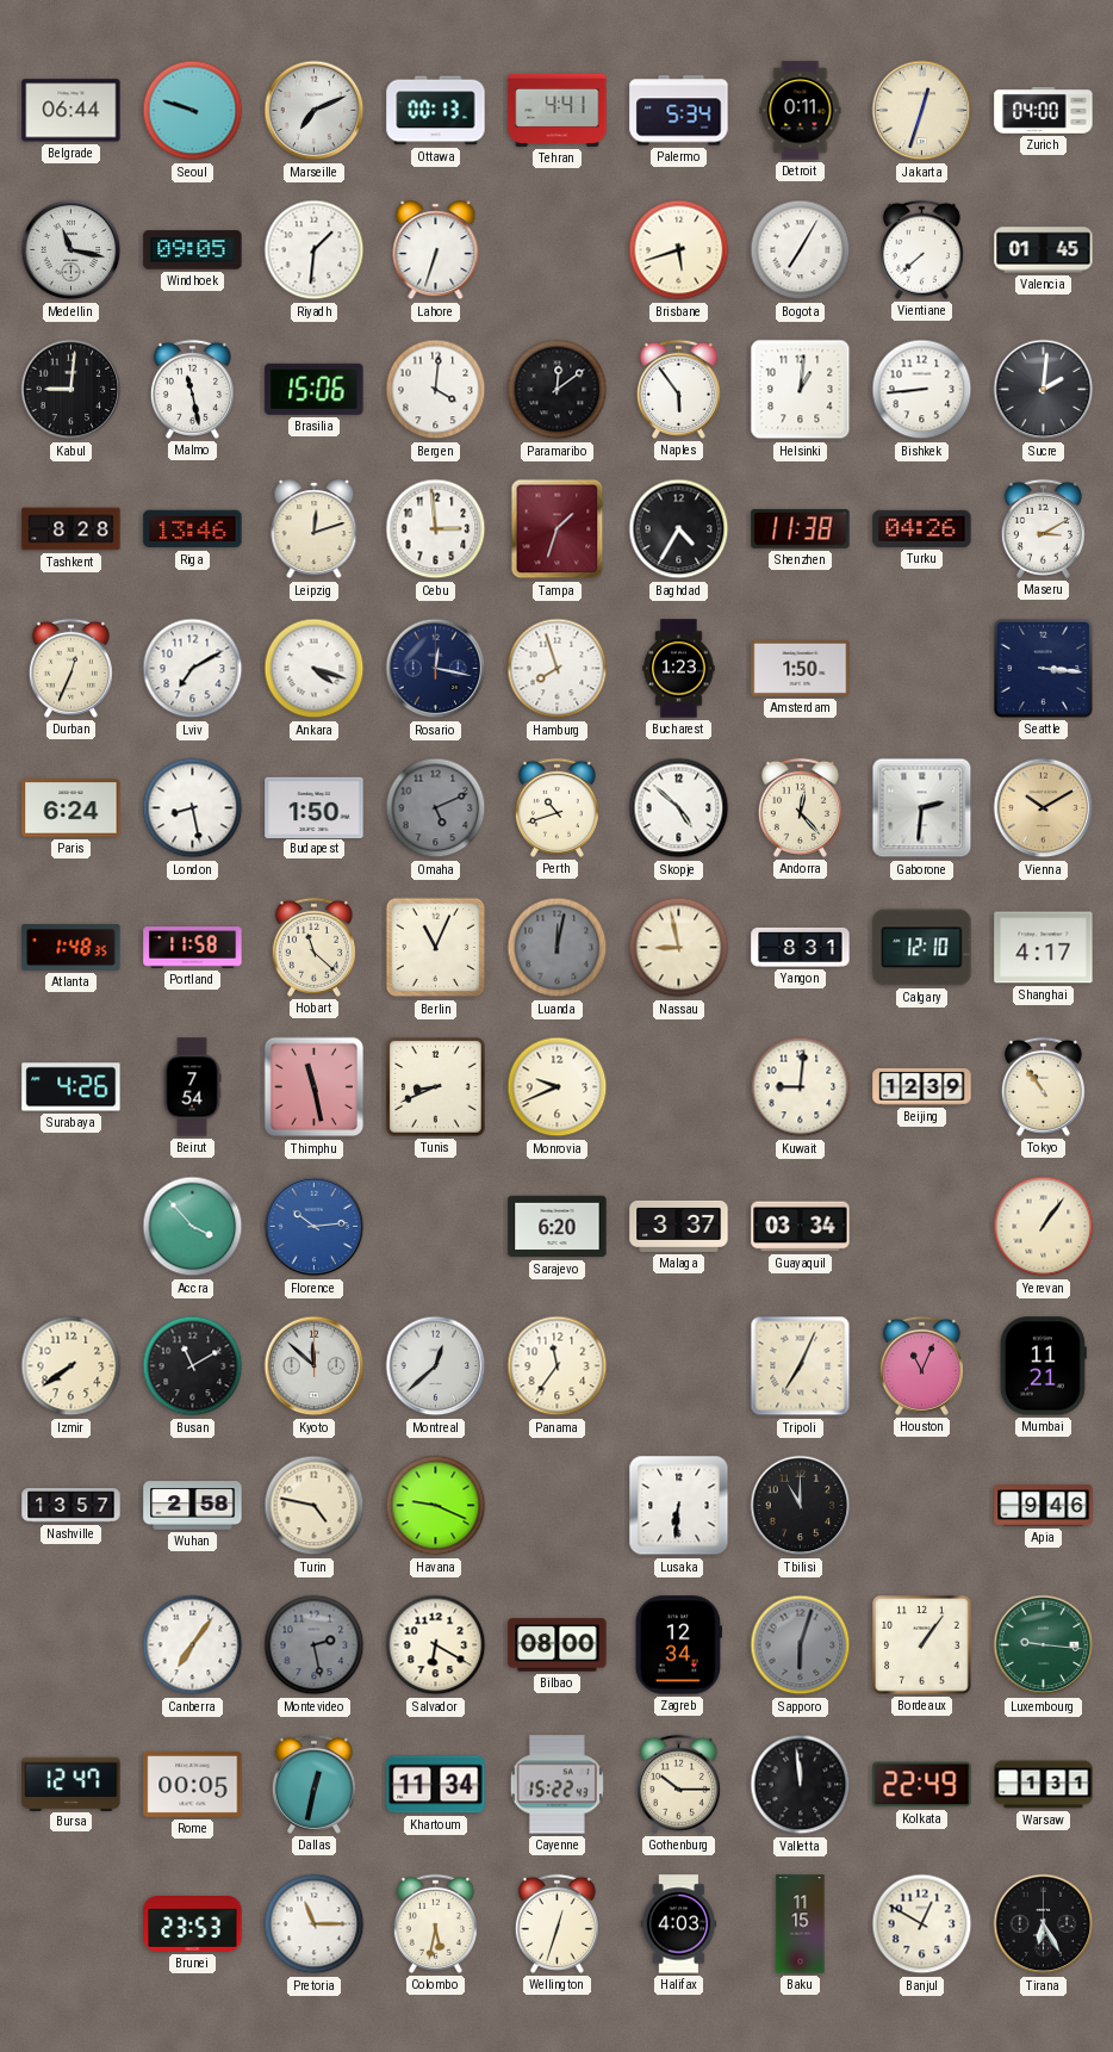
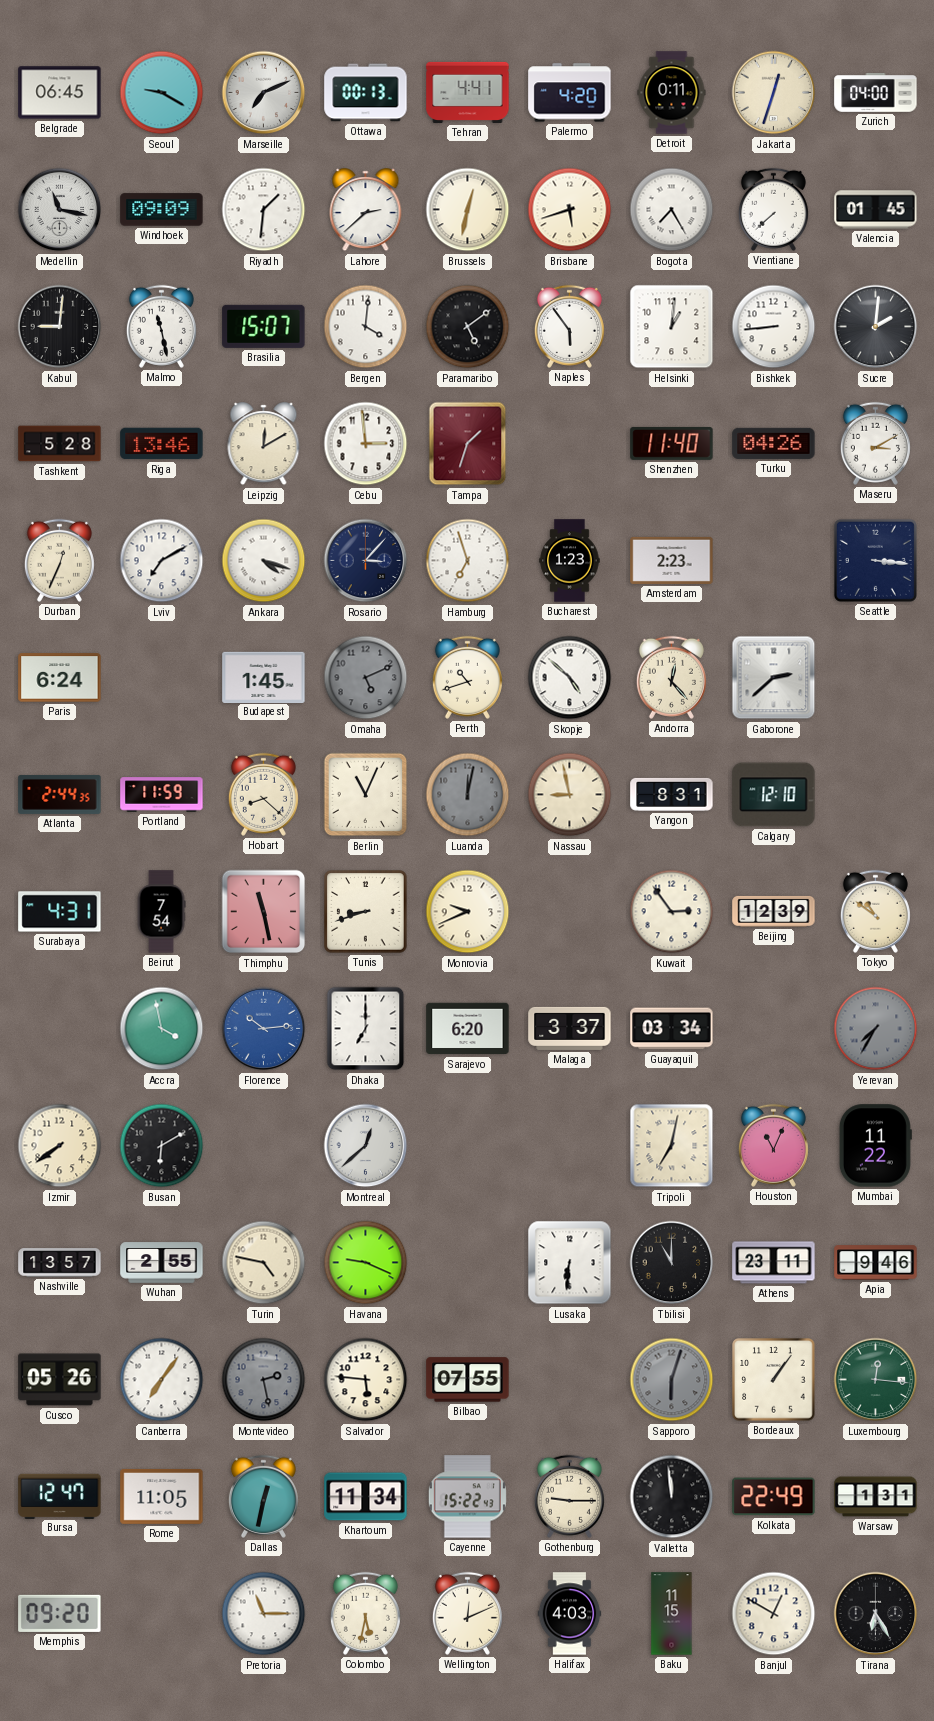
Belgrade: 06:44 -> 06:45 (60, 93)
Seoul: 9:48 -> 9:20 (162, 93)
Palermo: 5:34 -> 4:20 (570, 93)
Windhoek: 09:05 -> 09:09 (162, 210)
Lahore: 6:33 -> 2:38 (366, 210)
Brussels: none -> 12:32 (468, 210)
Bogota: 7:05 -> 7:25 (672, 210)
Brasilia: 15:06 -> 15:07 (264, 326)
Paramaribo: 12:09 -> 5:09 (468, 327)
Tashkent: 8:28 -> 5:28 (60, 444)
Leipzig: 12:12 -> 12:10 (264, 444)
Baghdad: 4:35 -> none (679, 529)
Shenzhen: 11:38 -> 11:40 (672, 443)
Rosario: 12:17 -> 3:07 (366, 561)
Hamburg: 7:57 -> 6:57 (468, 561)
Amsterdam: 1:50 -> 2:23 (672, 560)
London: 8:28 -> none (193, 808)
Budapest: 1:50 -> 1:45 (264, 677)
Gaborone: 2:31 -> 2:38 (774, 678)
Vienna: 10:10 -> none (1044, 808)
Atlanta: 1:48 -> 2:44 (60, 794)
Portland: 11:58 -> 11:59 (162, 795)
Hobart: 11:22 -> 8:22 (263, 794)
Shanghai: 4:17 -> none (1044, 948)
Surabaya: 4:26 -> 4:31 (60, 912)
Tunis: 8:41 -> 8:42 (366, 912)
Kuwait: 9:01 -> 2:54 (672, 912)
Tokyo: 10:54 -> 10:51 (875, 911)
Accra: 3:53 -> 3:58 (162, 1029)
Dhaka: none -> 7:00 (366, 1029)
Yerevan: 1:06 -> 7:35 (876, 1029)
Yerevan dial: cream -> grey (876, 1029)
Busan: 11:10 -> 6:10 (162, 1146)
Kyoto: 11:52 -> none (315, 1366)
Panama: 11:36 -> none (558, 1366)
Tripoli: 7:04 -> 7:02 (672, 1146)
Mumbai: 11:21 -> 11:22 (875, 1146)
Wuhan: 2:58 -> 2:55 (162, 1263)
Athens: none -> 23:11 (774, 1263)
Cusco: none -> 05:26 (60, 1380)
Salvador: 6:20 -> 5:46 (366, 1380)
Bilbao: 08:00 -> 07:55 (468, 1380)
Zagreb: 12:34 -> none (678, 1645)
Luxembourg: 9:16 -> 12:16 (876, 1380)
Rome: 00:05 -> 11:05 (162, 1496)
Gothenburg: 10:15 -> 9:15 (569, 1496)
Memphis: none -> 09:20 (60, 1613)
Brunei: 23:53 -> none (193, 1924)
Wellington: 12:33 -> 12:11 (467, 1613)
